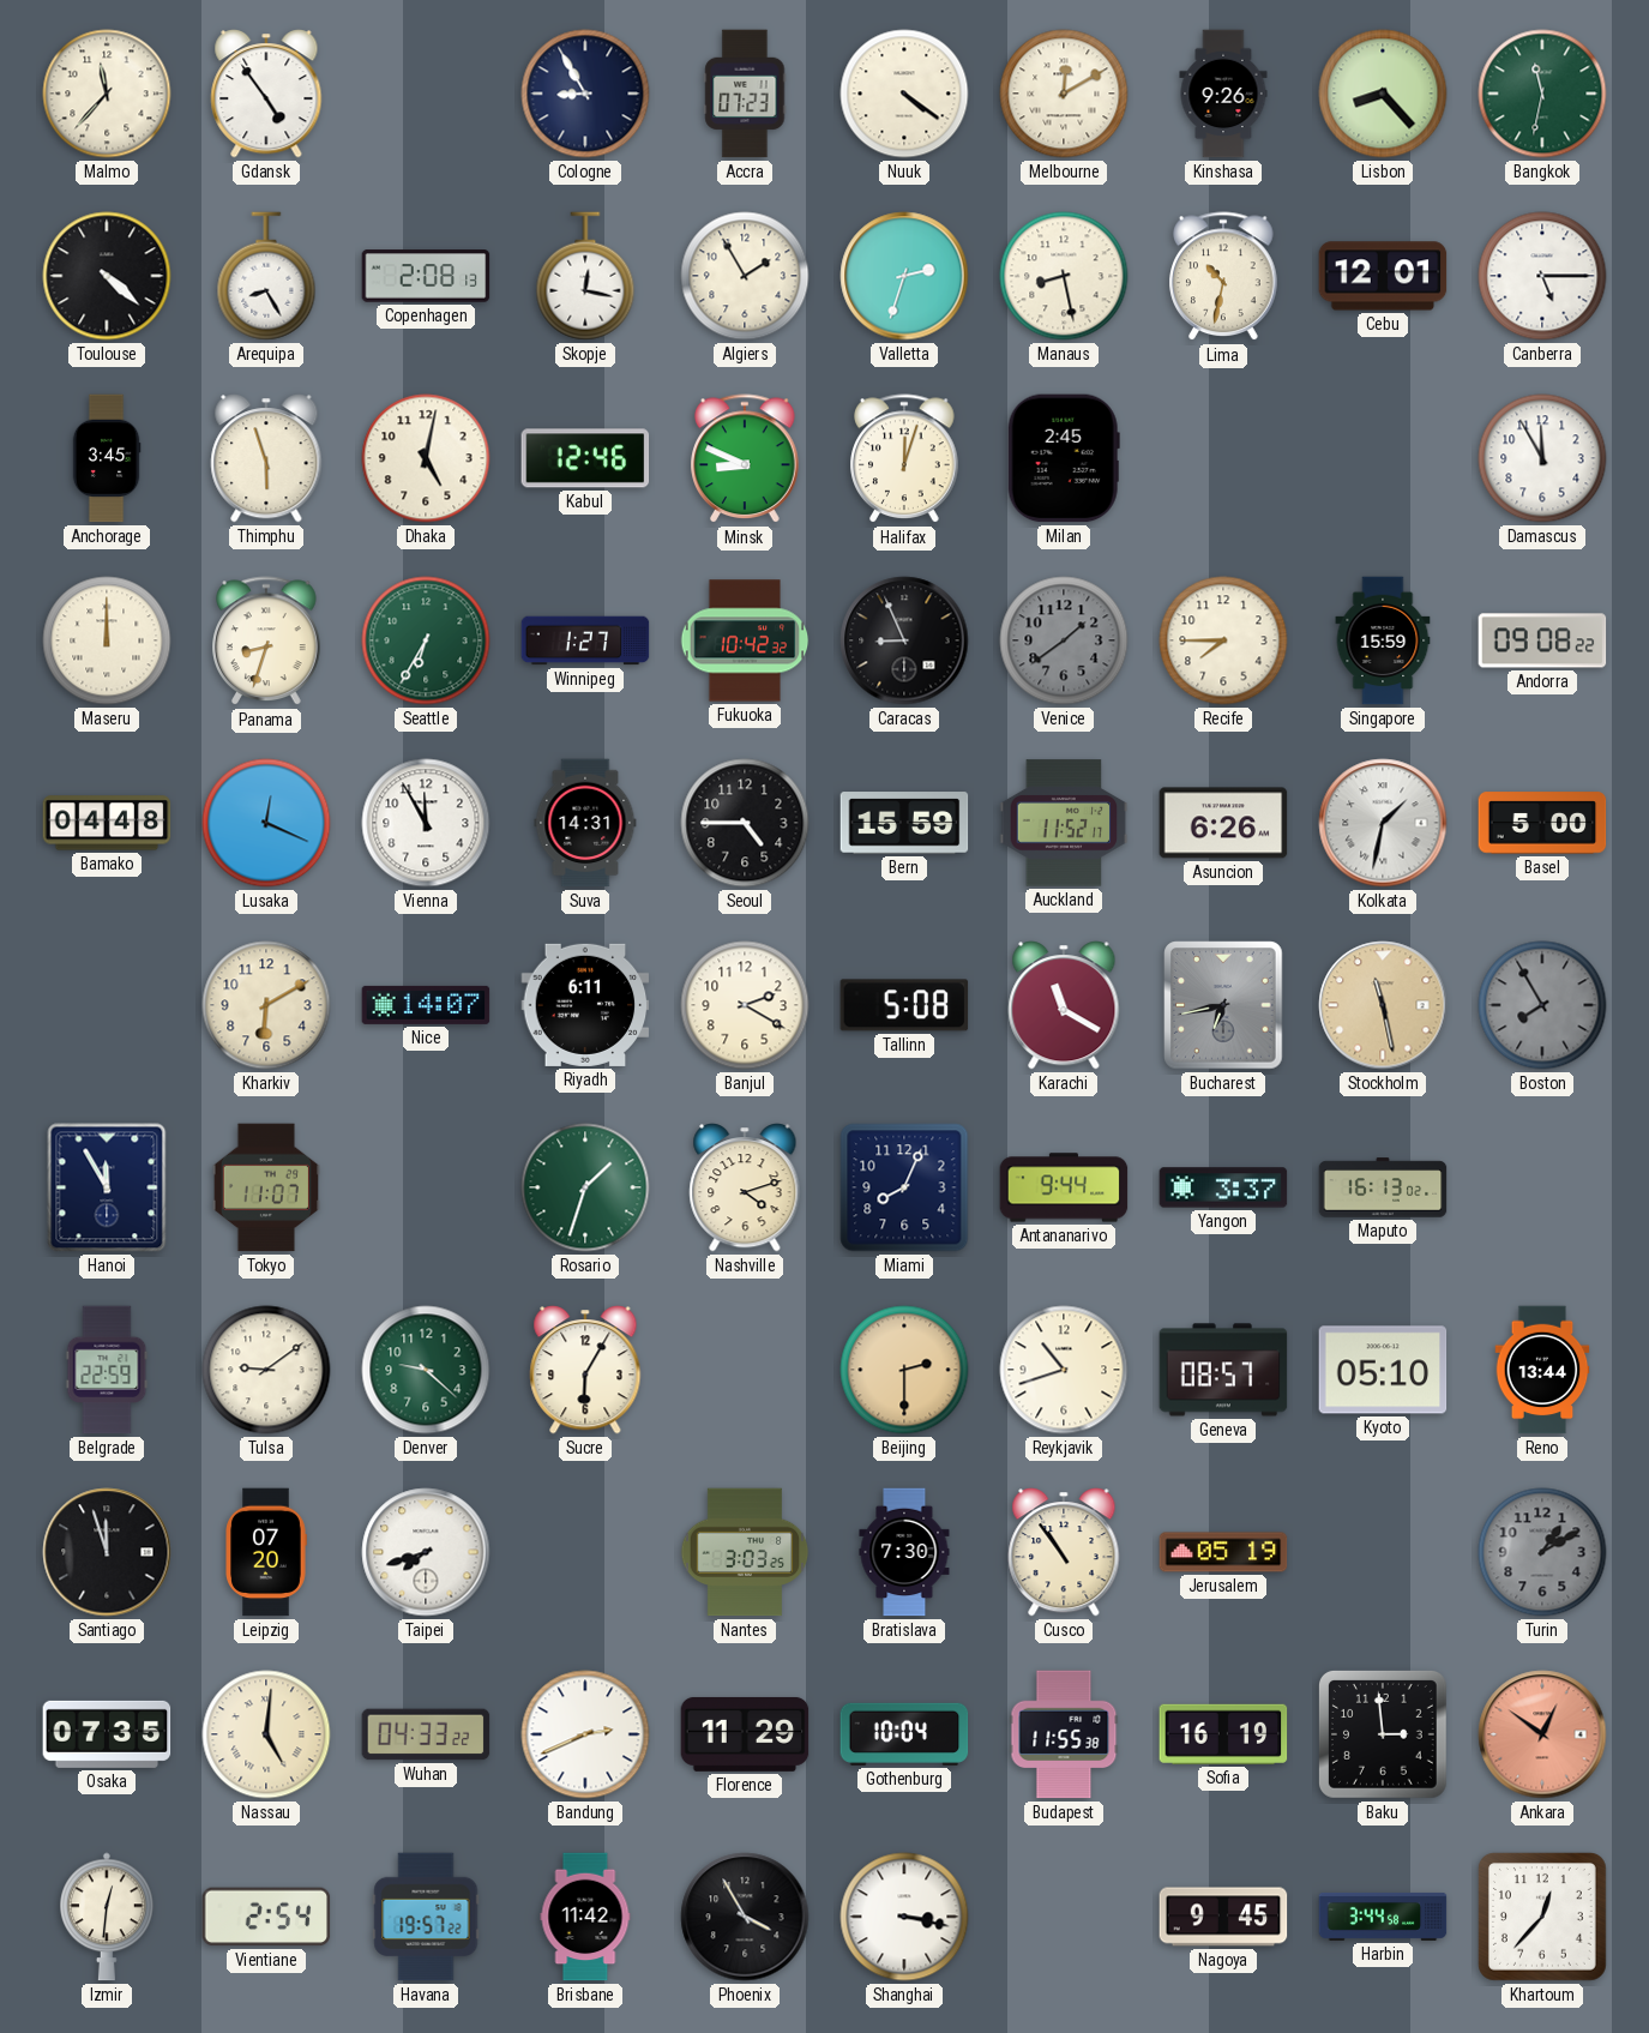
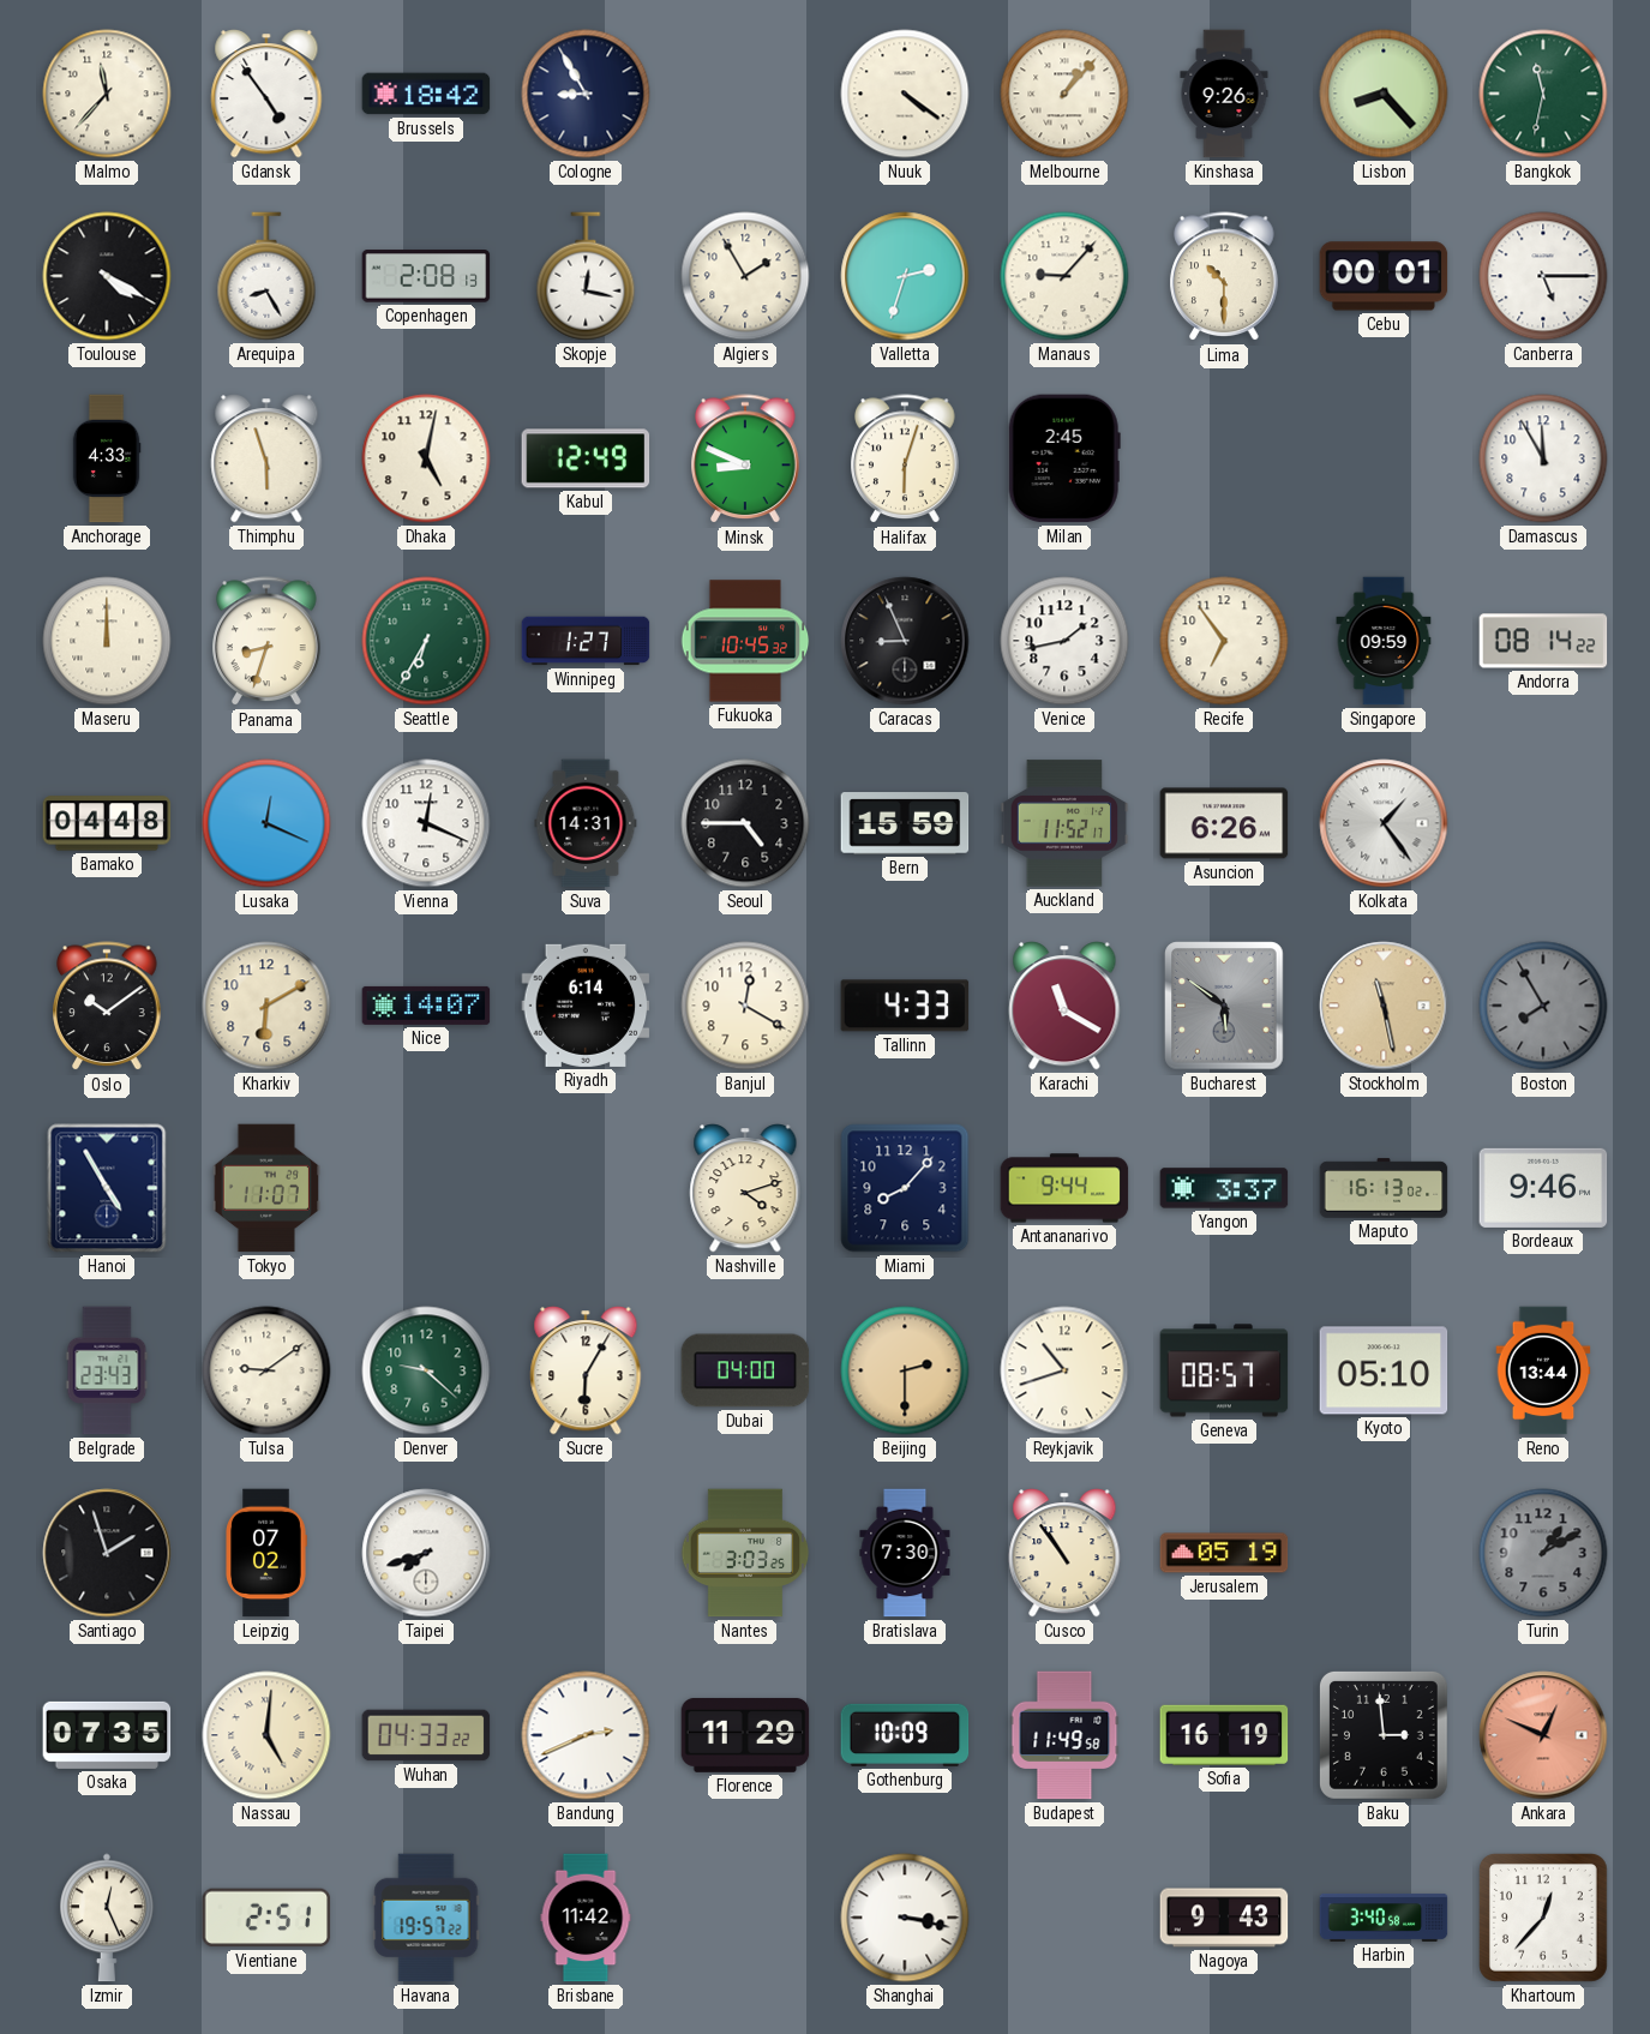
Brussels: none -> 18:42 (426, 94)
Accra: 07:23 -> none (745, 94)
Melbourne: 12:10 -> 1:07 (1064, 94)
Toulouse: 4:22 -> 4:20 (107, 276)
Manaus: 8:28 -> 9:07 (1064, 276)
Lima: 10:32 -> 10:30 (1224, 277)
Cebu: 12:01 -> 00:01 (1384, 276)
Anchorage: 3:45 -> 4:33 (107, 458)
Kabul: 12:46 -> 12:49 (586, 458)
Halifax: 12:03 -> 6:03 (905, 460)
Fukuoka: 10:42 -> 10:45 (745, 641)
Venice: 1:39 -> 1:43 (1064, 641)
Venice dial: grey -> white (1064, 641)
Recife: 7:45 -> 6:54 (1224, 641)
Singapore: 15:59 -> 09:59 (1384, 641)
Andorra: 09:08 -> 08:14 (1543, 641)
Vienna: 11:55 -> 12:19 (426, 823)
Kolkata: 1:32 -> 1:24 (1384, 823)
Basel: 5:00 -> none (1542, 823)
Oslo: none -> 10:09 (107, 1007)
Riyadh: 6:11 -> 6:14 (586, 1006)
Banjul: 2:20 -> 12:20 (745, 1006)
Tallinn: 5:08 -> 4:33 (905, 1006)
Bucharest: 6:43 -> 5:51 (1224, 1006)
Hanoi: 11:55 -> 4:55 (107, 1188)
Rosario: 1:33 -> none (585, 1187)
Miami: 8:04 -> 8:07 (905, 1188)
Bordeaux: none -> 9:46 (1543, 1188)
Belgrade: 22:59 -> 23:43 (107, 1370)
Dubai: none -> 04:00 (745, 1370)
Santiago: 11:57 -> 1:57 (107, 1553)
Leipzig: 07:20 -> 07:02 (266, 1553)
Gothenburg: 10:04 -> 10:09 (905, 1735)
Budapest: 11:55 -> 11:49 (1064, 1735)
Ankara: 12:51 -> 12:49 (1543, 1735)
Izmir: 12:31 -> 12:26 (107, 1918)
Vientiane: 2:54 -> 2:51 (266, 1918)
Phoenix: 3:55 -> none (745, 1917)
Nagoya: 9:45 -> 9:43 (1224, 1918)
Harbin: 3:44 -> 3:40 (1384, 1918)
